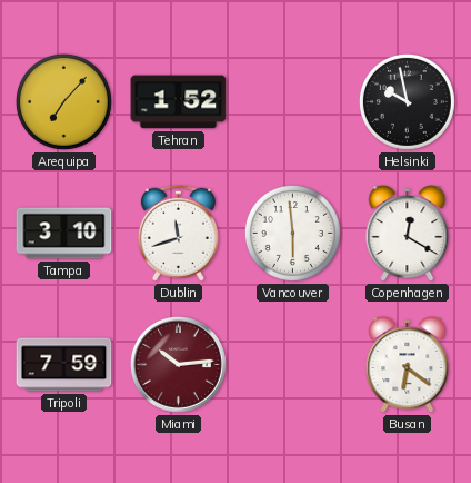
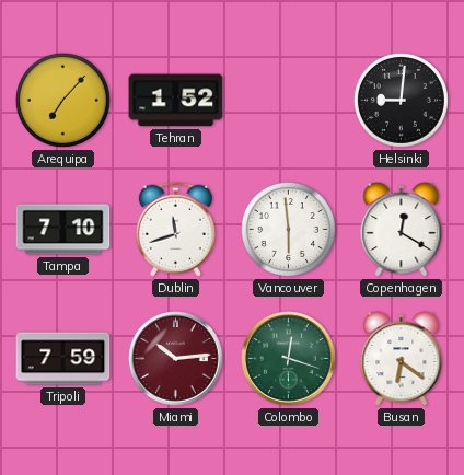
Helsinki: 9:58 -> 9:01 (401, 100)
Tampa: 3:10 -> 7:10 (63, 230)
Colombo: none -> 12:18 (288, 358)
